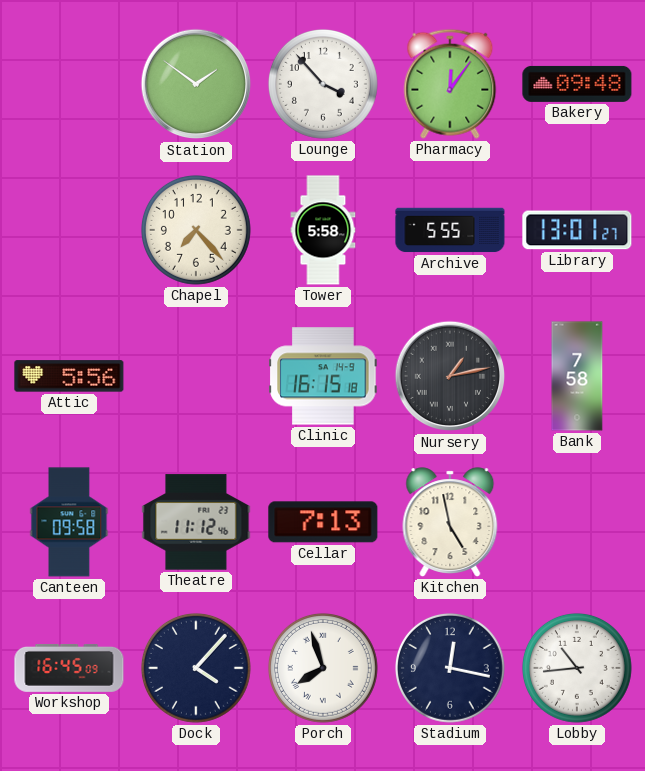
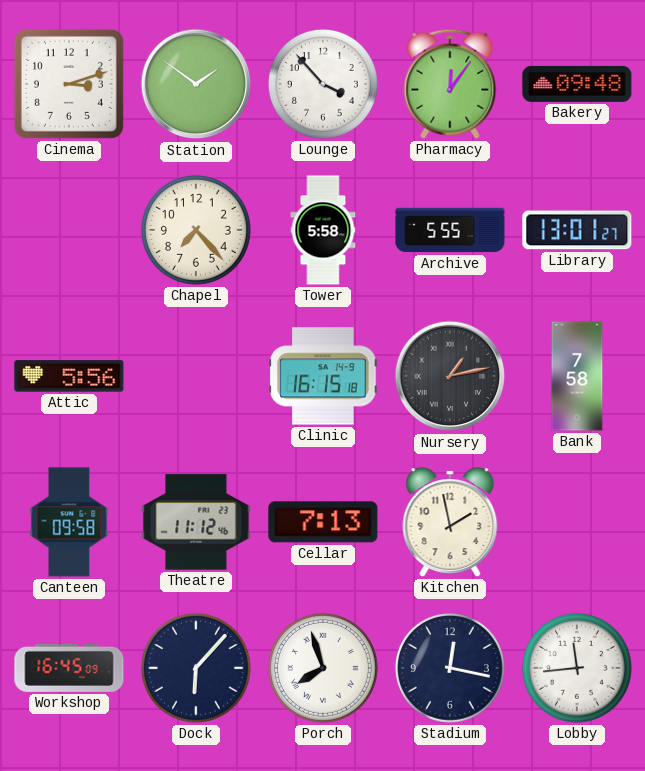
Cinema: none -> 3:12 (69, 84)
Kitchen: 4:58 -> 1:58 (450, 522)
Dock: 4:07 -> 6:07 (196, 668)
Lobby: 10:44 -> 11:44 (577, 668)
